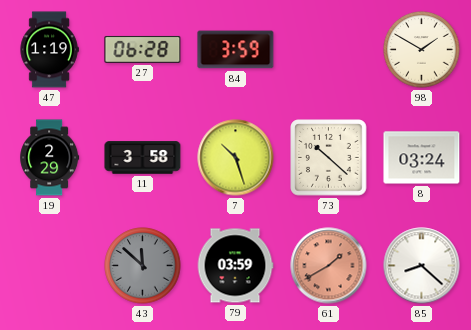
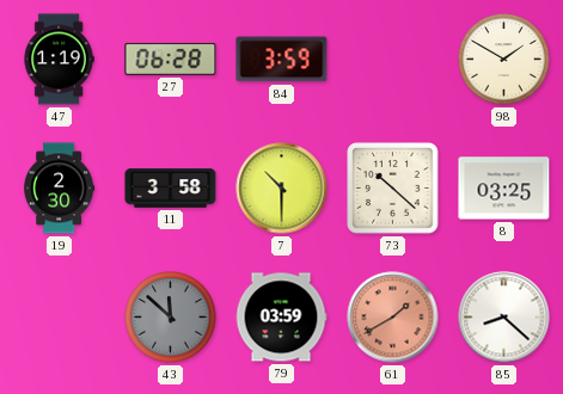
19: 2:29 -> 2:30 (60, 189)
7: 10:27 -> 10:30 (282, 189)
8: 03:24 -> 03:25 (504, 189)
